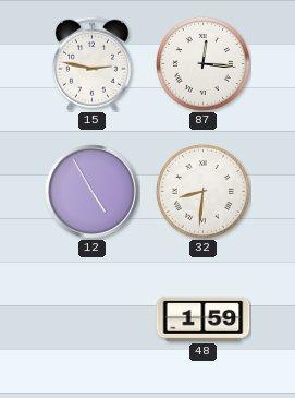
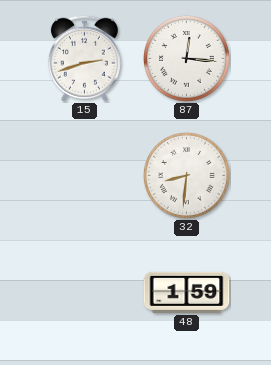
15: 2:47 -> 2:42 (84, 58)
12: 4:55 -> none (93, 192)
